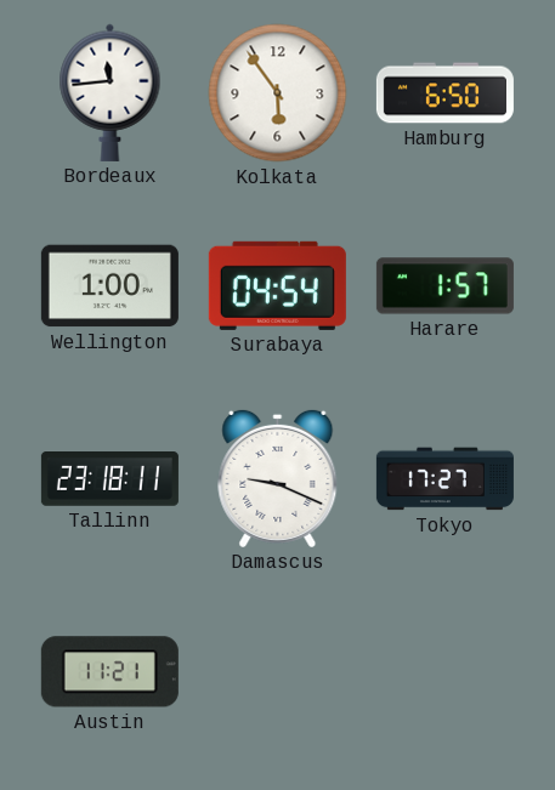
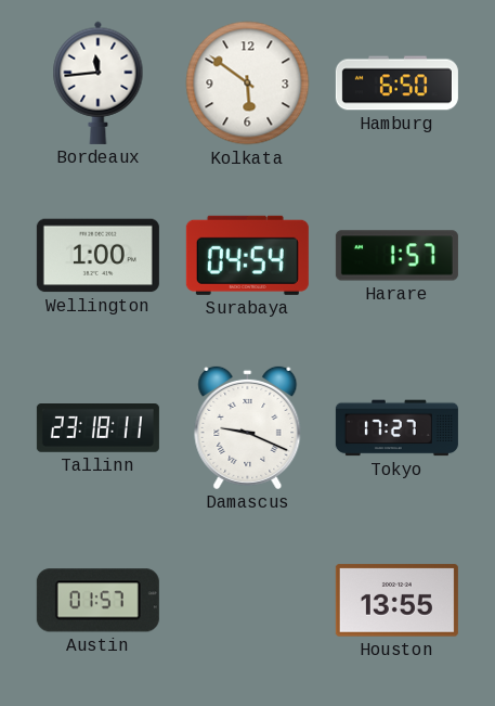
Kolkata: 5:54 -> 5:51 (248, 84)
Austin: 11:21 -> 01:57 (97, 601)
Houston: none -> 13:55 (396, 601)
